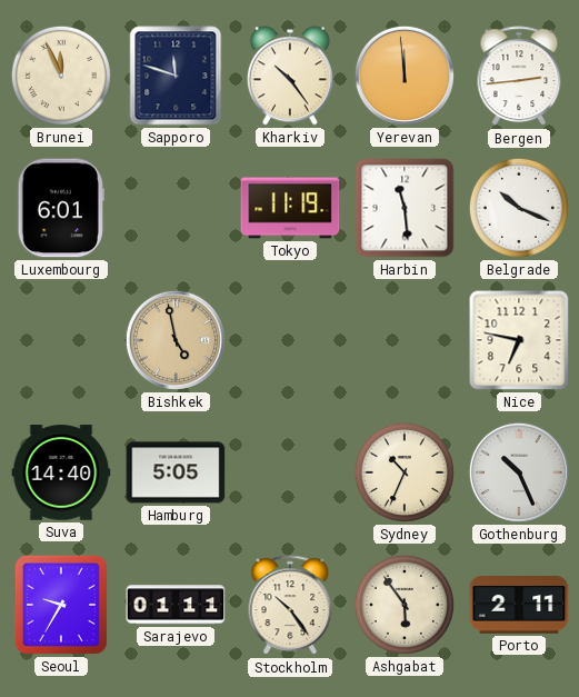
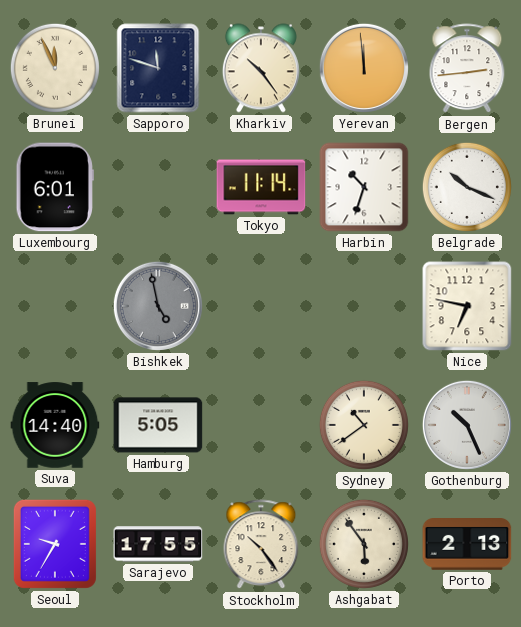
Tokyo: 11:19 -> 11:14 (261, 187)
Harbin: 11:29 -> 10:33 (364, 187)
Bishkek dial: champagne -> grey (158, 306)
Sydney: 10:34 -> 10:39 (364, 425)
Sarajevo: 01:11 -> 17:55 (158, 544)
Porto: 2:11 -> 2:13 (467, 545)
